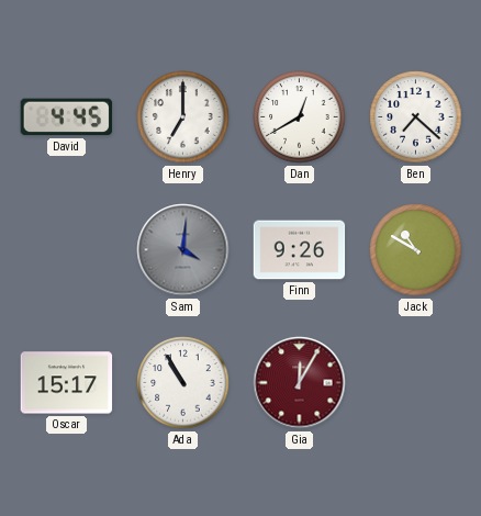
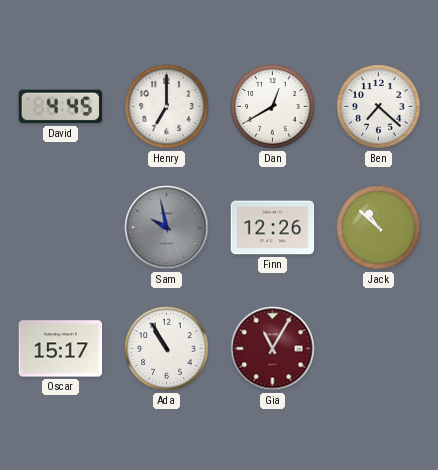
Sam: 4:01 -> 9:58 (167, 228)
Finn: 9:26 -> 12:26 (273, 228)
Jack: 10:50 -> 10:52 (379, 228)
Gia: 12:05 -> 11:05 (273, 349)
